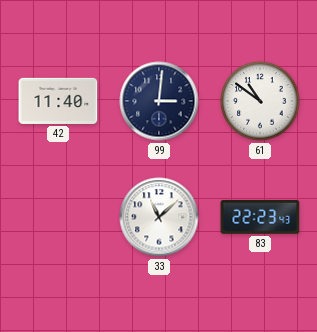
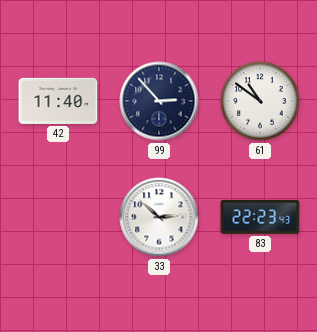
99: 3:01 -> 2:53 (159, 101)
33: 11:08 -> 2:52 (159, 217)
